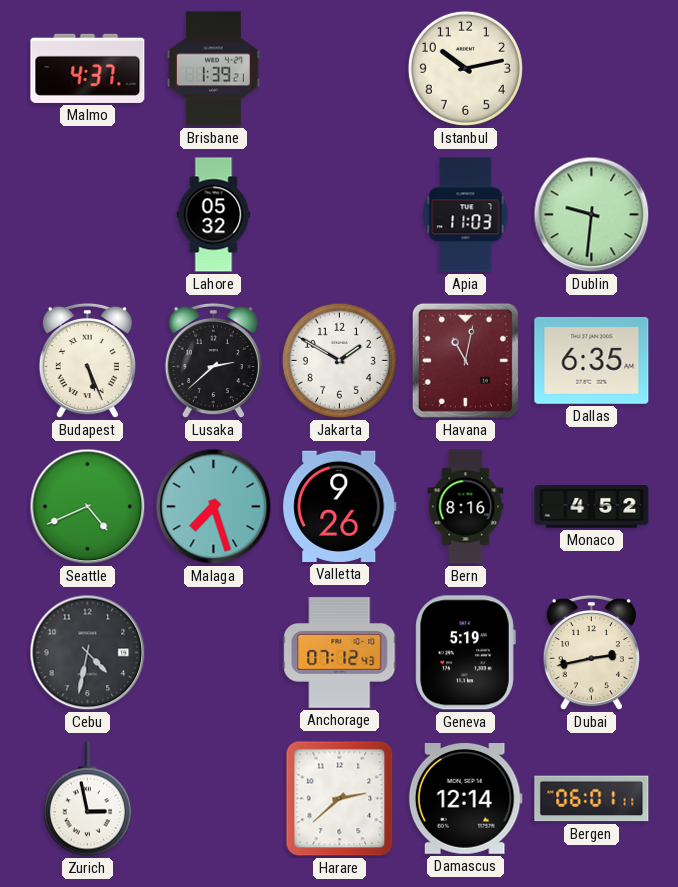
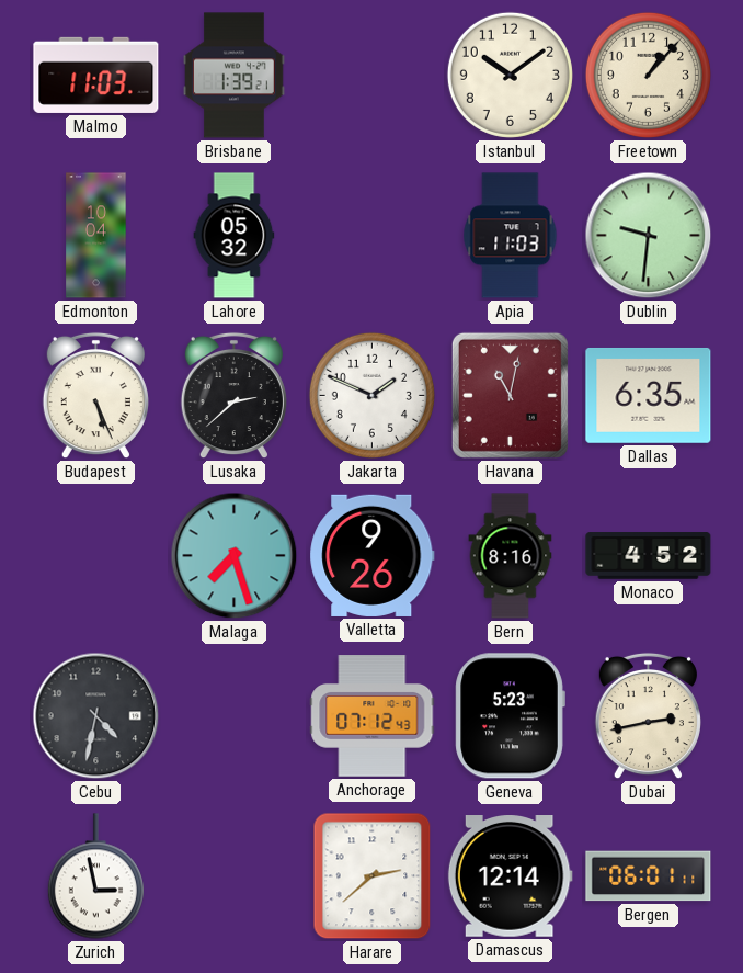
Malmo: 4:37 -> 11:03 (96, 75)
Istanbul: 10:13 -> 10:09 (510, 75)
Freetown: none -> 1:07 (648, 75)
Edmonton: none -> 10:04 (96, 236)
Jakarta: 1:50 -> 1:49 (371, 395)
Seattle: 4:41 -> none (88, 507)
Geneva: 5:19 -> 5:23 (510, 716)
